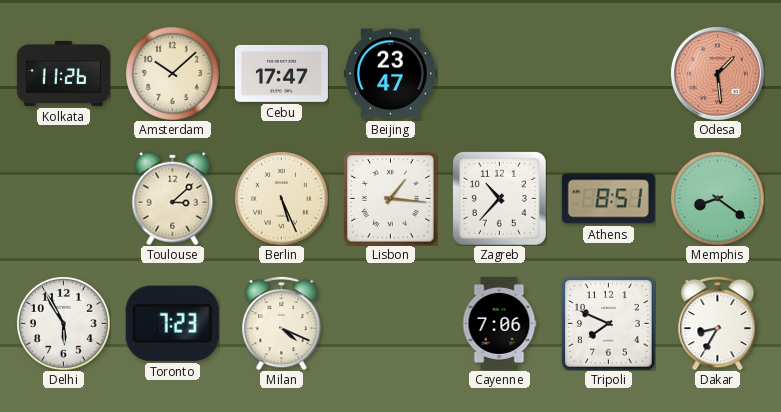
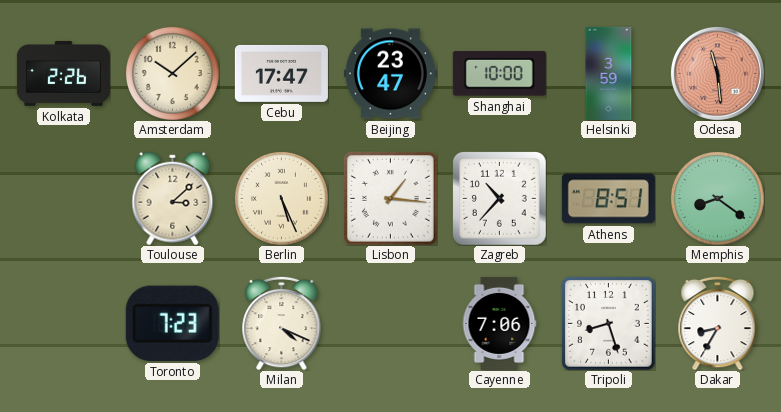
Kolkata: 11:26 -> 2:26 (63, 73)
Shanghai: none -> 10:00 (499, 74)
Helsinki: none -> 3:59 (609, 73)
Odesa: 1:29 -> 11:29 (717, 73)
Delhi: 5:55 -> none (64, 324)
Tripoli: 7:49 -> 8:27 (609, 324)
